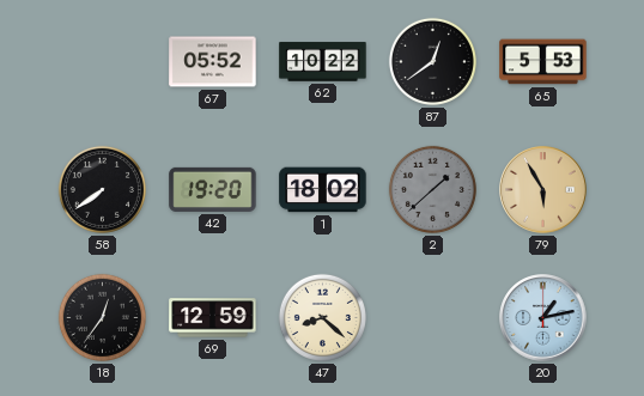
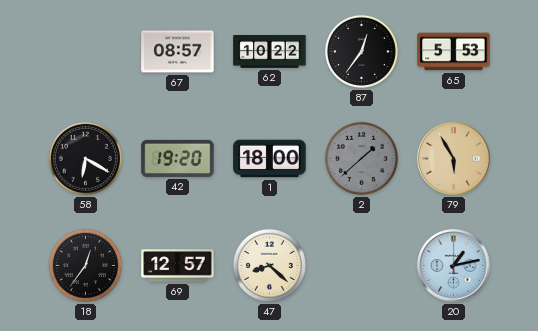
67: 05:52 -> 08:57 (178, 52)
87: 12:39 -> 12:36 (361, 51)
58: 7:39 -> 6:20 (85, 158)
1: 18:02 -> 18:00 (270, 159)
69: 12:59 -> 12:57 (178, 266)
